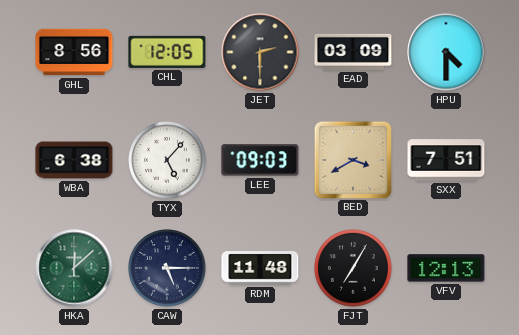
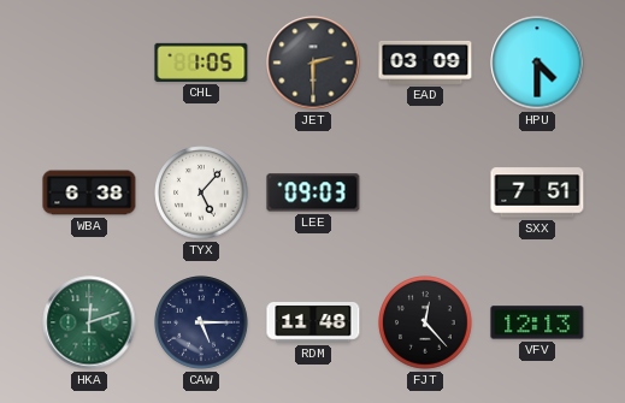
GHL: 8:56 -> none (74, 52)
CHL: 12:05 -> 1:05 (201, 63)
BED: 3:40 -> none (352, 159)
HKA: 12:08 -> 12:12 (89, 322)
FJT: 7:05 -> 12:23 (425, 322)
